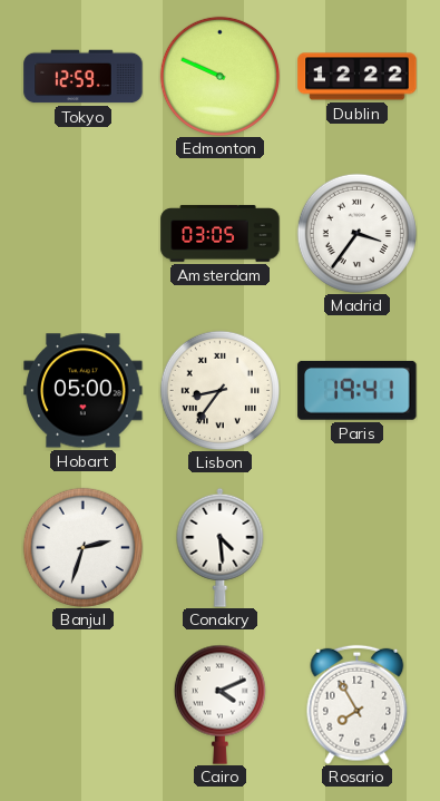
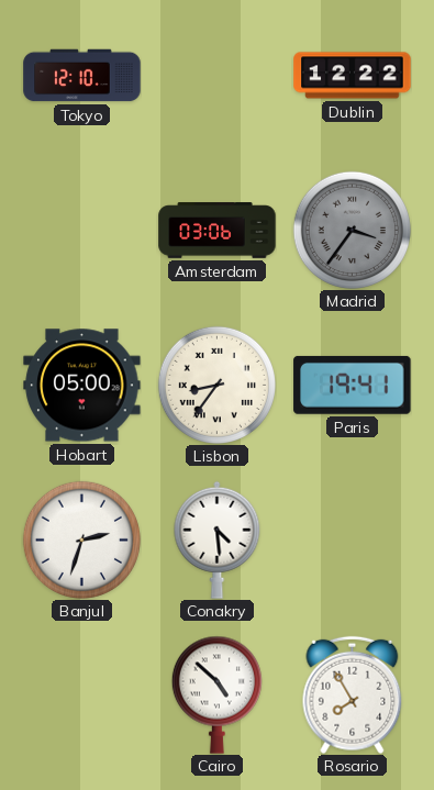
Tokyo: 12:59 -> 12:10 (82, 76)
Edmonton: 9:49 -> none (219, 76)
Amsterdam: 03:05 -> 03:06 (218, 231)
Madrid dial: white -> grey (352, 230)
Cairo: 4:11 -> 4:52 (216, 694)
